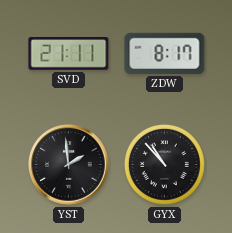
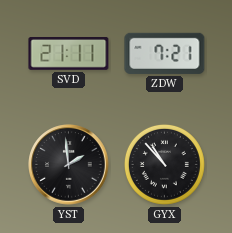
ZDW: 8:17 -> 7:21 (165, 53)
